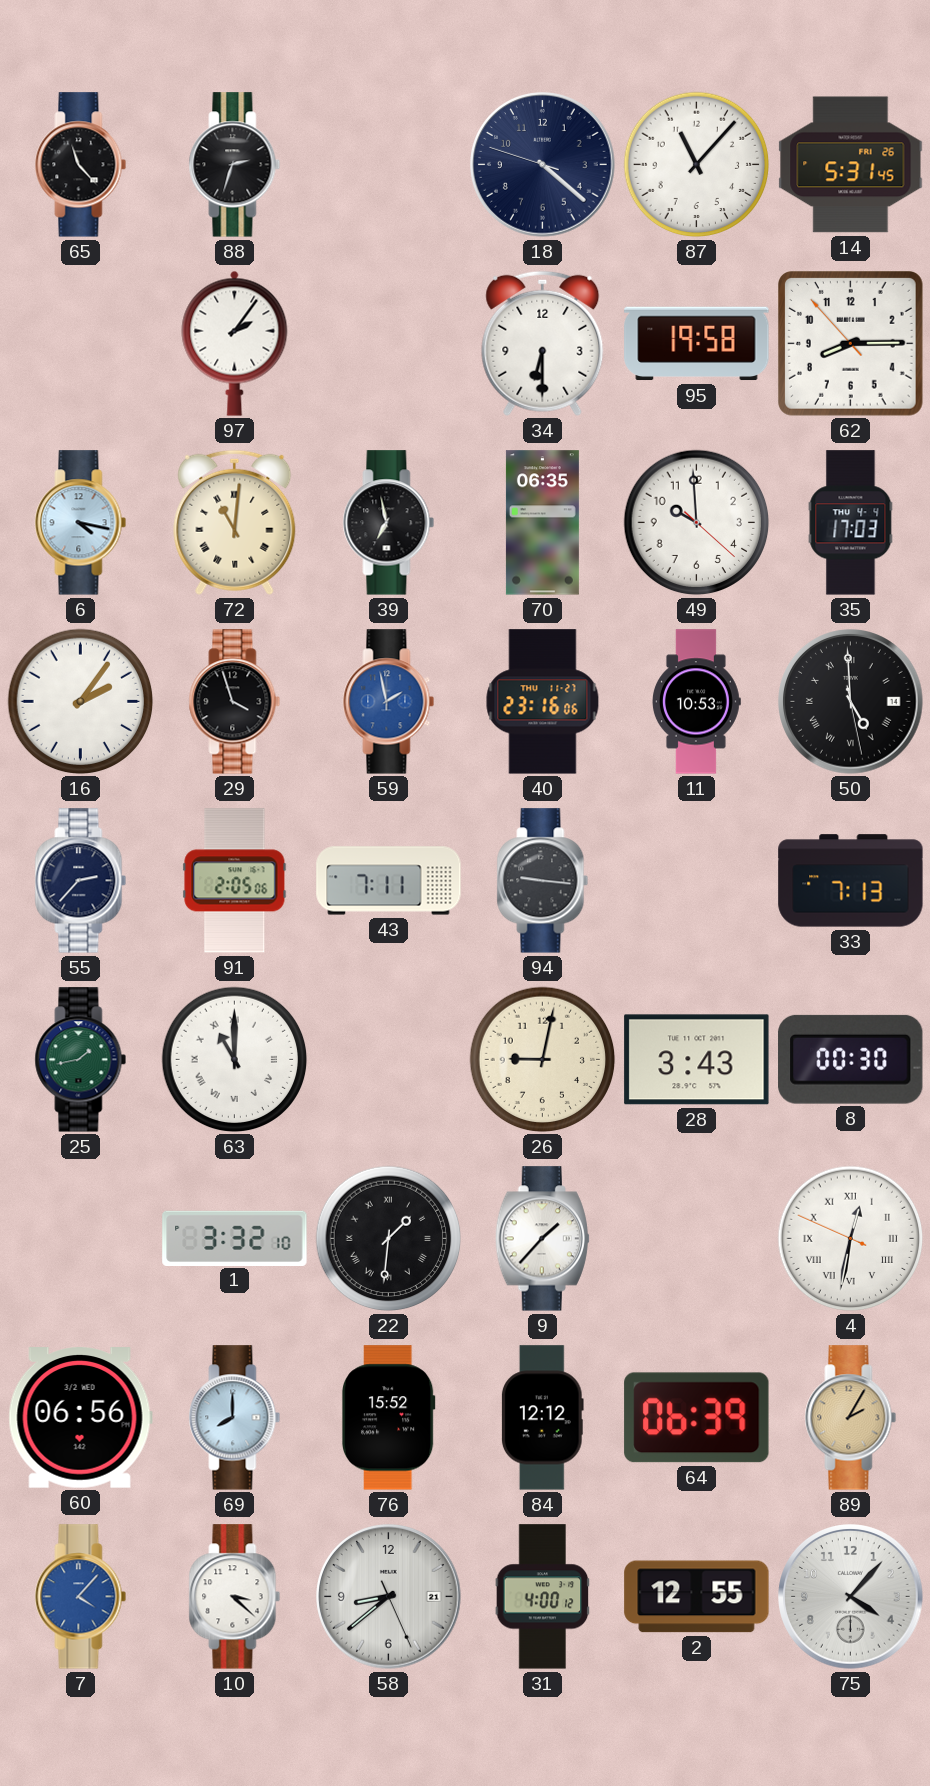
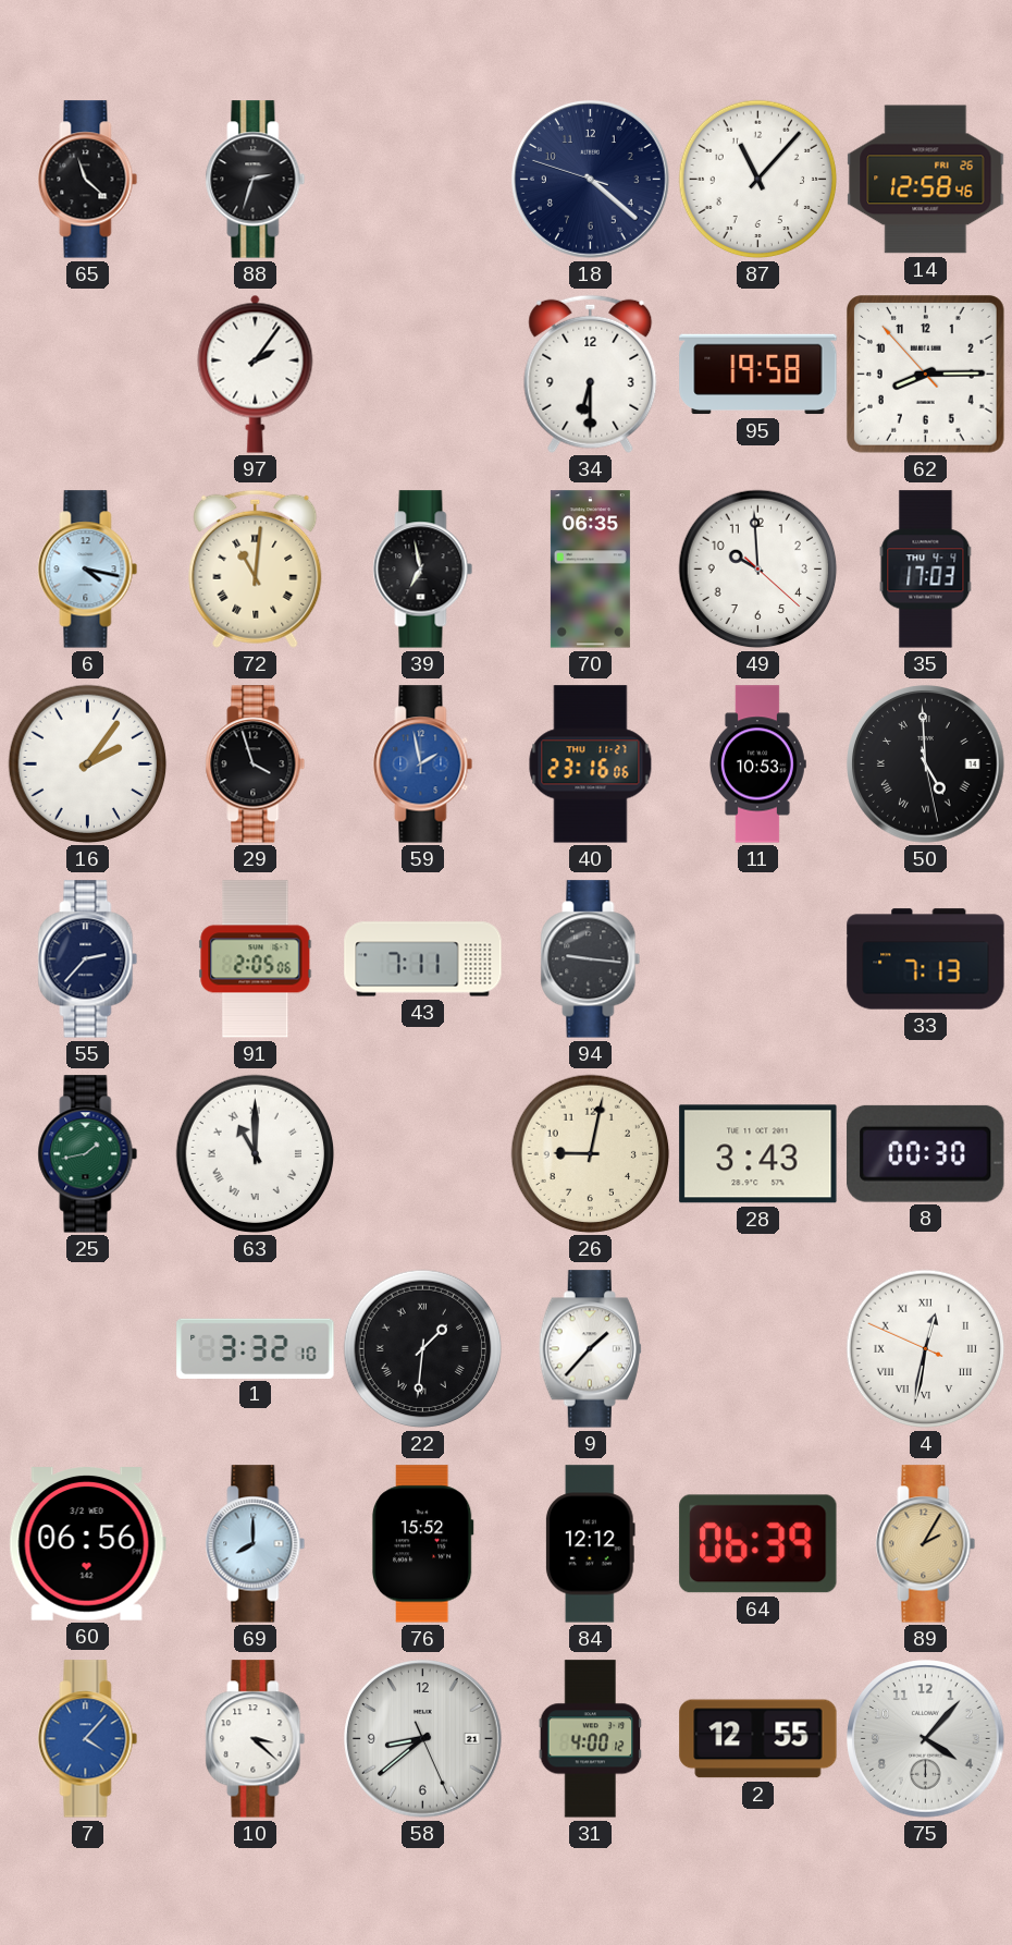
65: 11:23 -> 11:22 (88, 180)
14: 5:31 -> 12:58 (926, 180)
